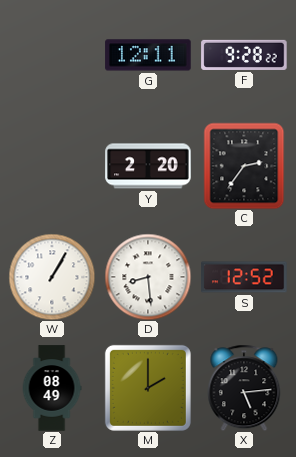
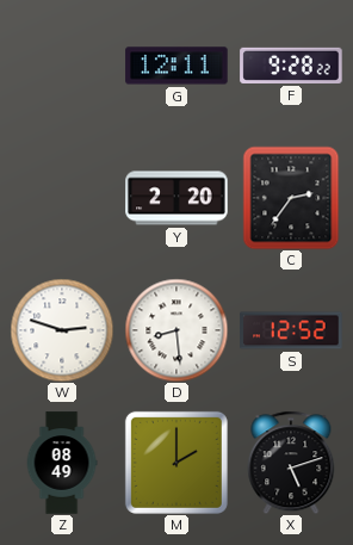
W: 1:05 -> 2:48 (62, 330)
X: 5:14 -> 5:12 (291, 463)
